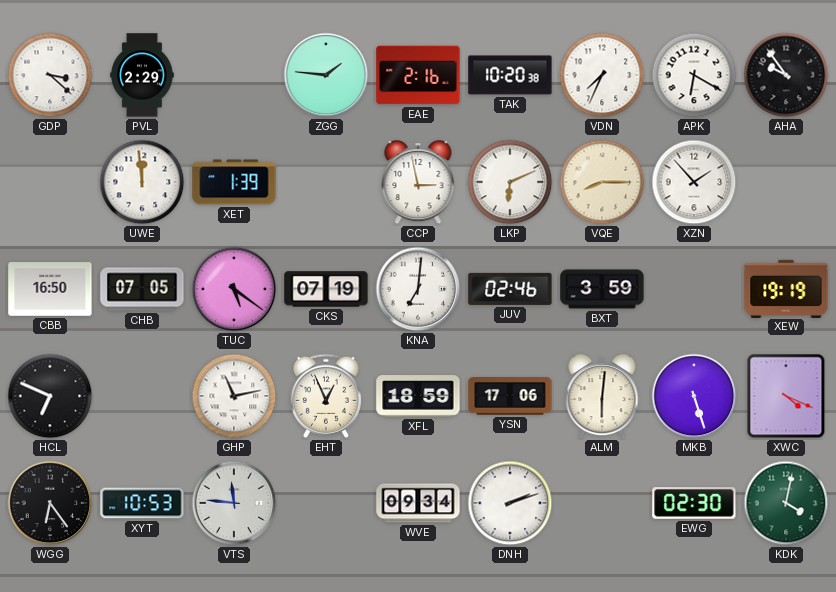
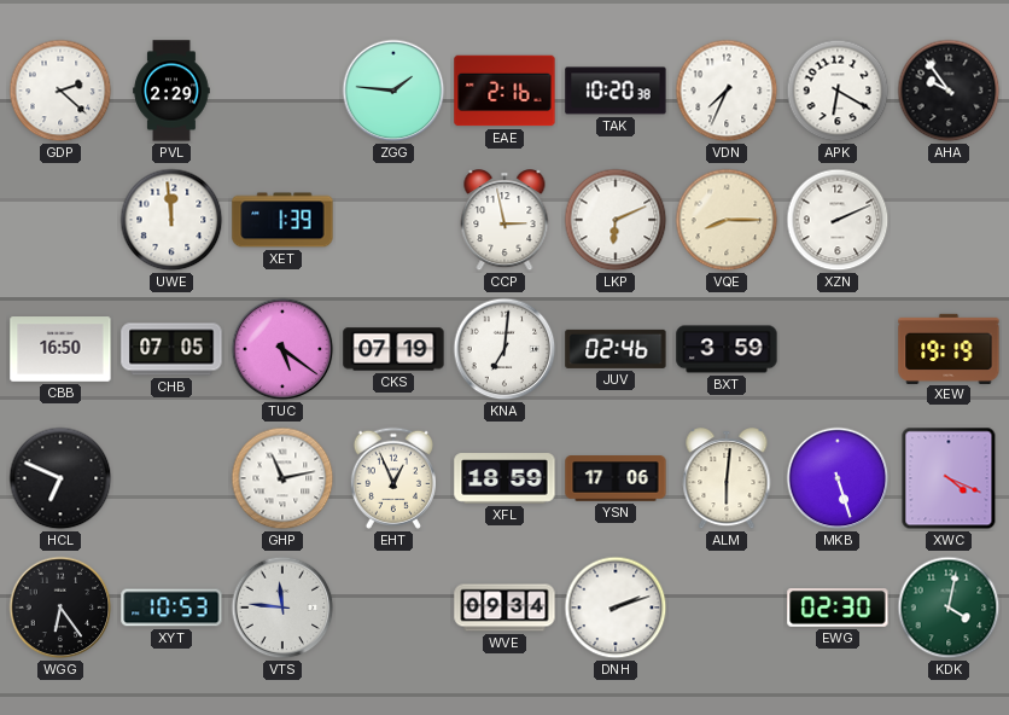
GDP: 3:22 -> 2:22 (60, 91)
XZN: 1:53 -> 2:11 (838, 220)
